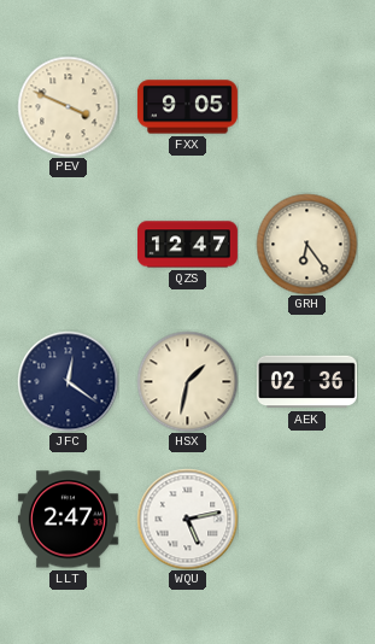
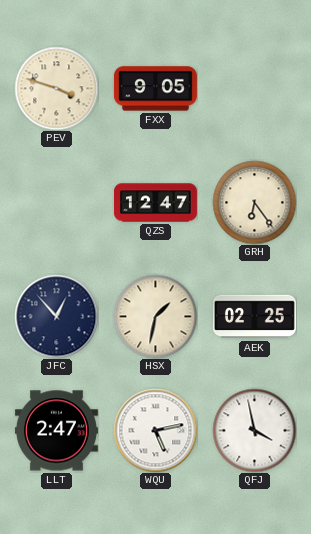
PEV: 3:49 -> 3:48 (56, 88)
JFC: 12:21 -> 12:53 (56, 316)
AEK: 02:36 -> 02:25 (254, 317)
QFJ: none -> 3:58 (254, 430)
